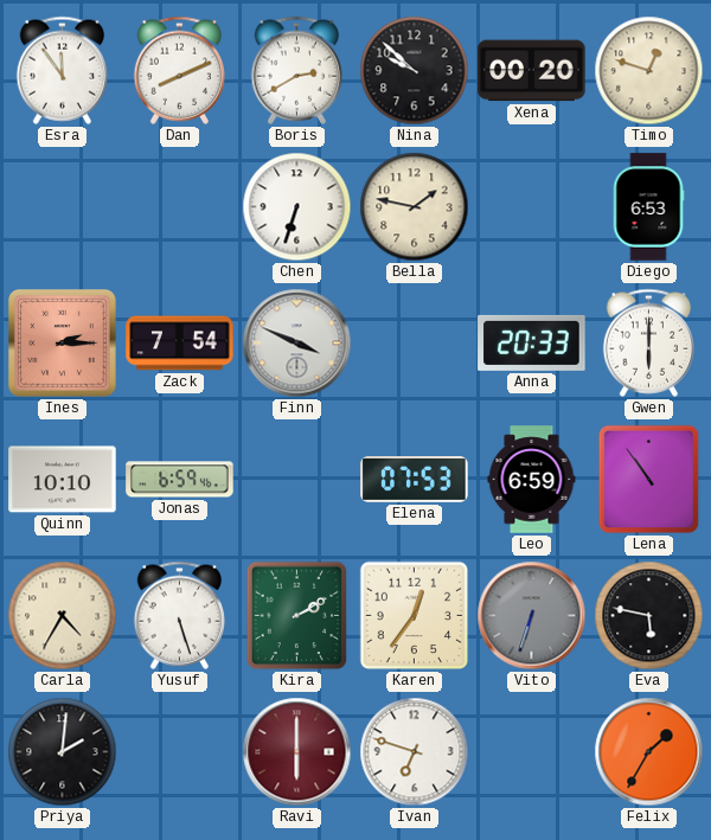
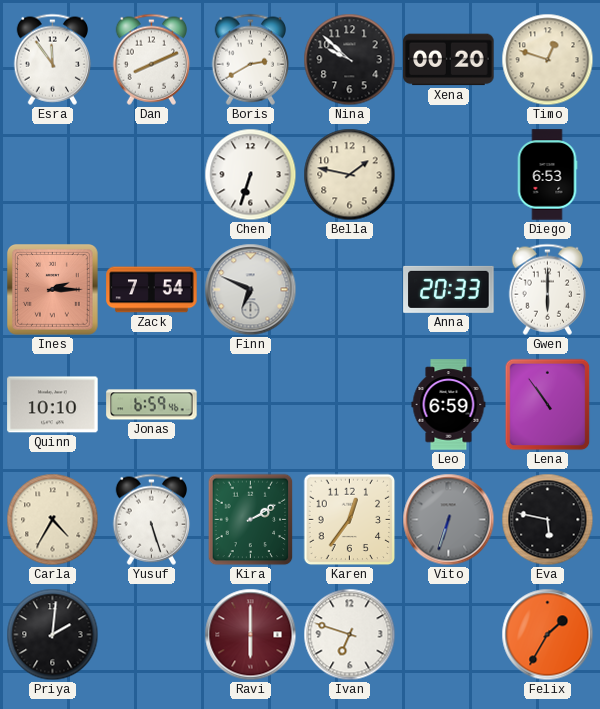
Finn: 3:49 -> 6:49 (251, 290)
Elena: 07:53 -> none (415, 480)
